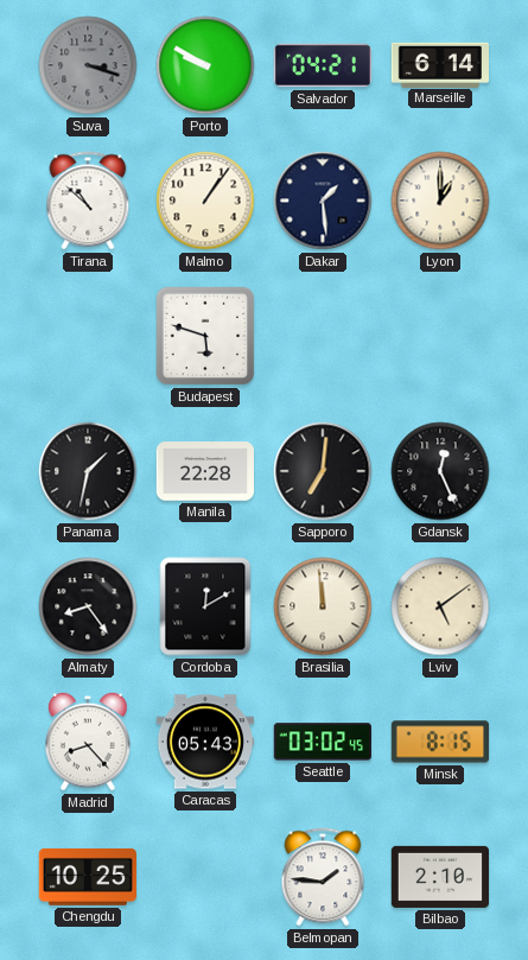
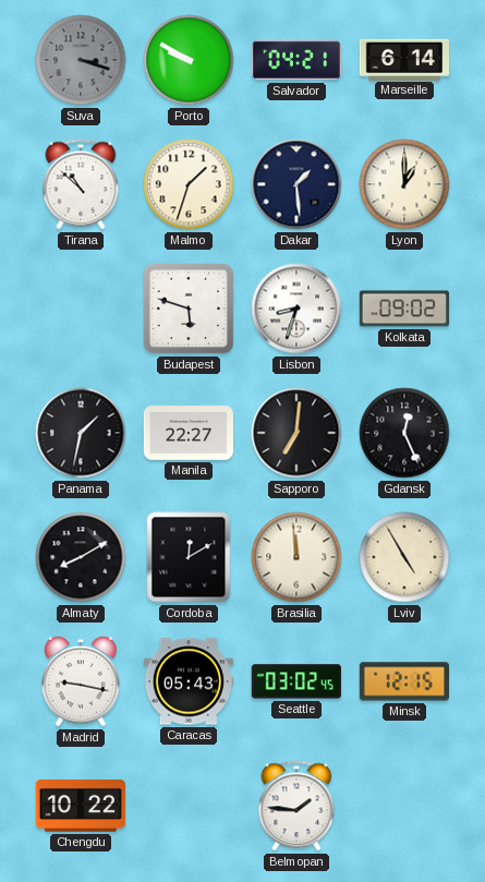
Malmo: 1:06 -> 1:33 (189, 184)
Lisbon: none -> 8:33 (296, 309)
Kolkata: none -> 09:02 (403, 309)
Manila: 22:28 -> 22:27 (187, 433)
Almaty: 8:24 -> 8:10 (81, 557)
Lviv: 5:09 -> 4:55 (404, 557)
Madrid: 8:23 -> 9:17 (81, 681)
Minsk: 8:15 -> 12:15 (403, 681)
Chengdu: 10:25 -> 10:22 (80, 806)
Bilbao: 2:10 -> none (439, 877)
